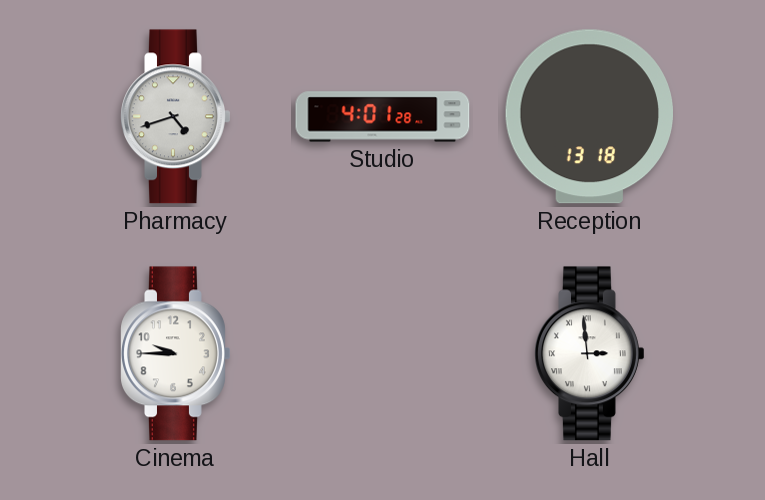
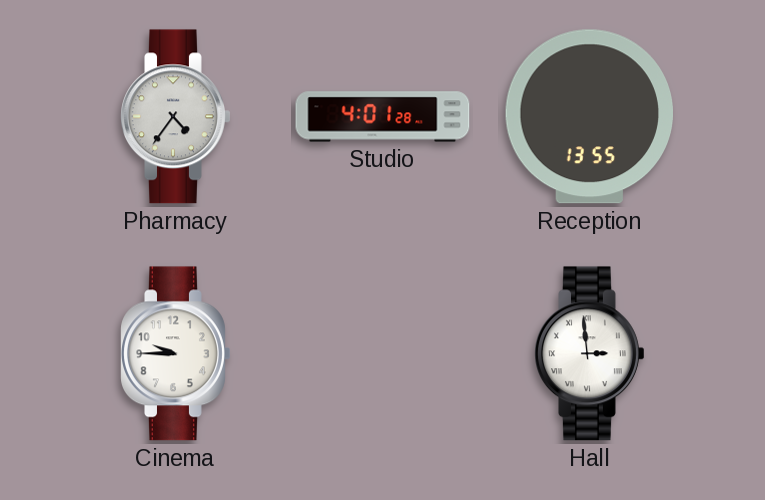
Pharmacy: 4:42 -> 4:36 (176, 117)
Reception: 13:18 -> 13:55 (589, 117)
